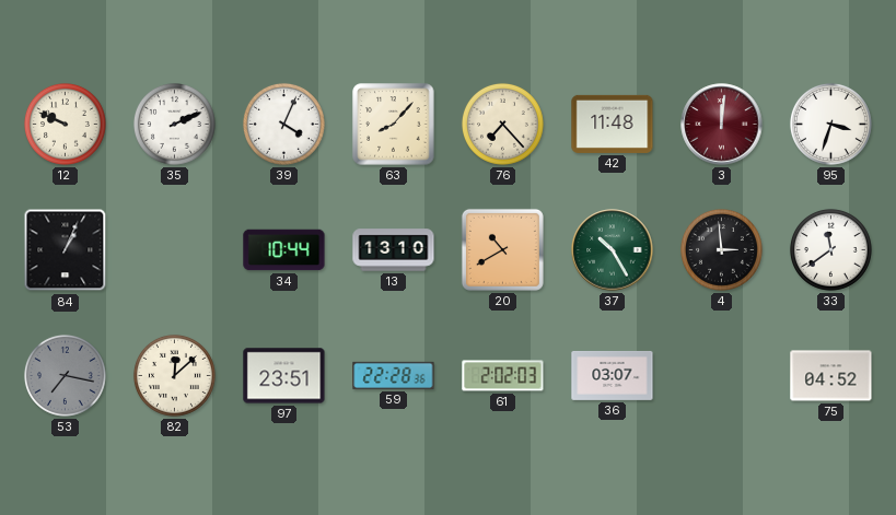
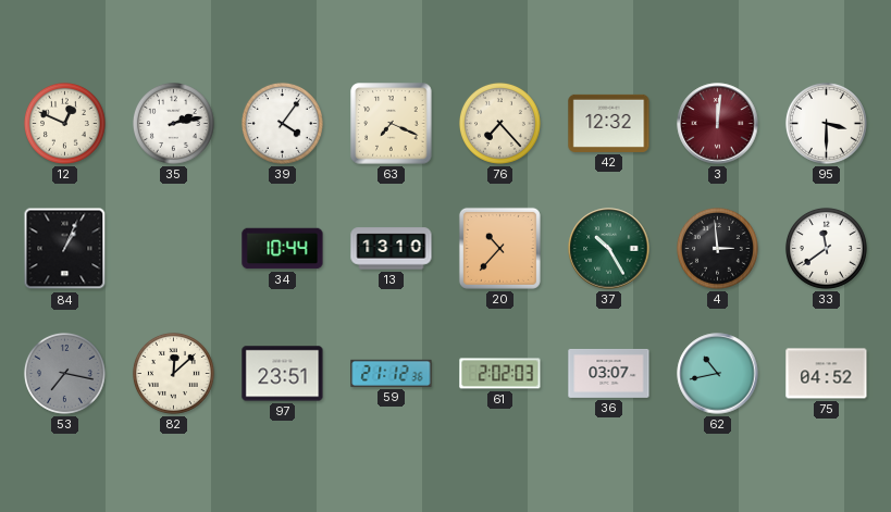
12: 9:49 -> 12:49 (64, 123)
35: 2:11 -> 2:13 (173, 123)
39: 4:04 -> 4:06 (282, 123)
63: 8:07 -> 7:19 (392, 124)
42: 11:48 -> 12:32 (609, 123)
95: 3:33 -> 3:30 (826, 123)
20: 10:40 -> 10:37 (499, 248)
59: 22:28 -> 21:12 (392, 373)
62: none -> 10:43 (718, 374)
